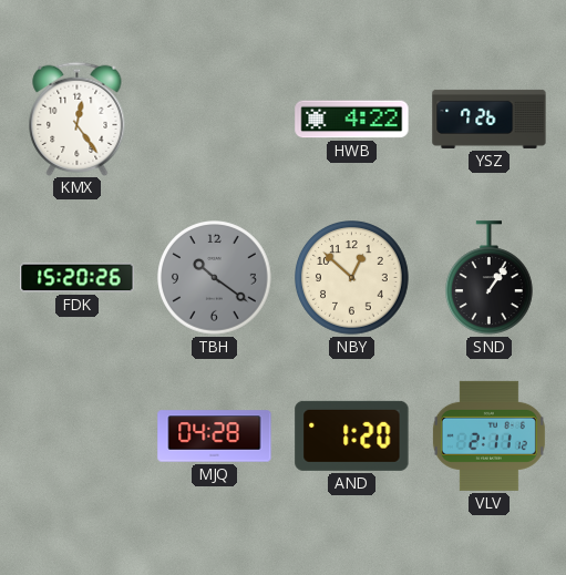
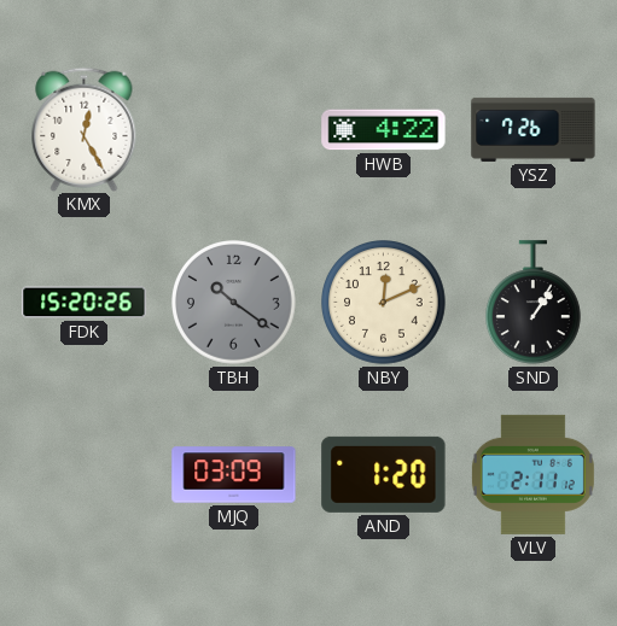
KMX: 12:24 -> 12:25 (85, 129)
NBY: 12:52 -> 12:11 (384, 303)
MJQ: 04:28 -> 03:09 (234, 475)
